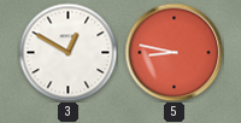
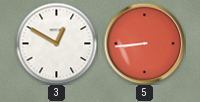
5: 8:47 -> 8:44 (144, 43)
